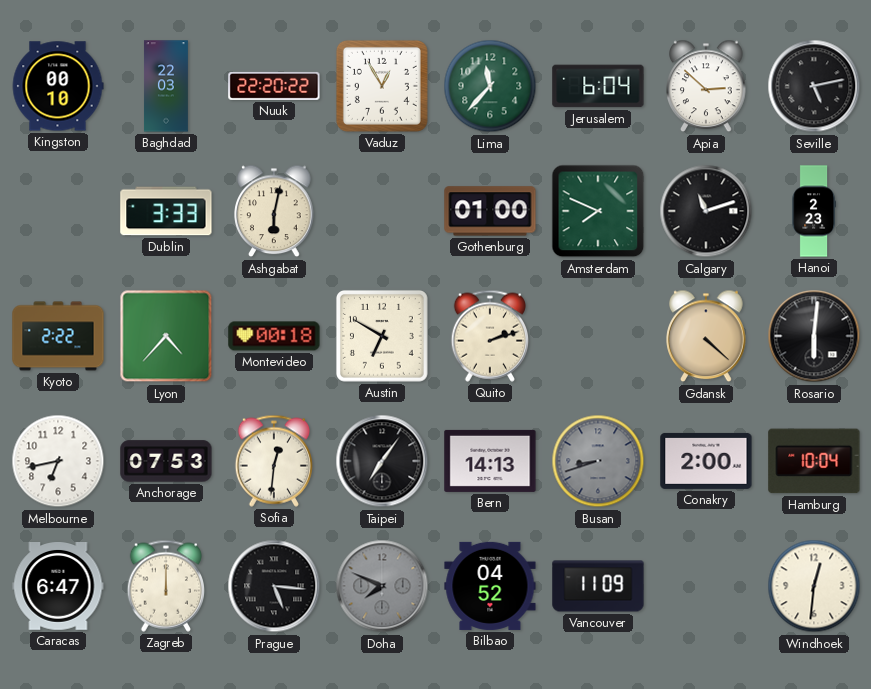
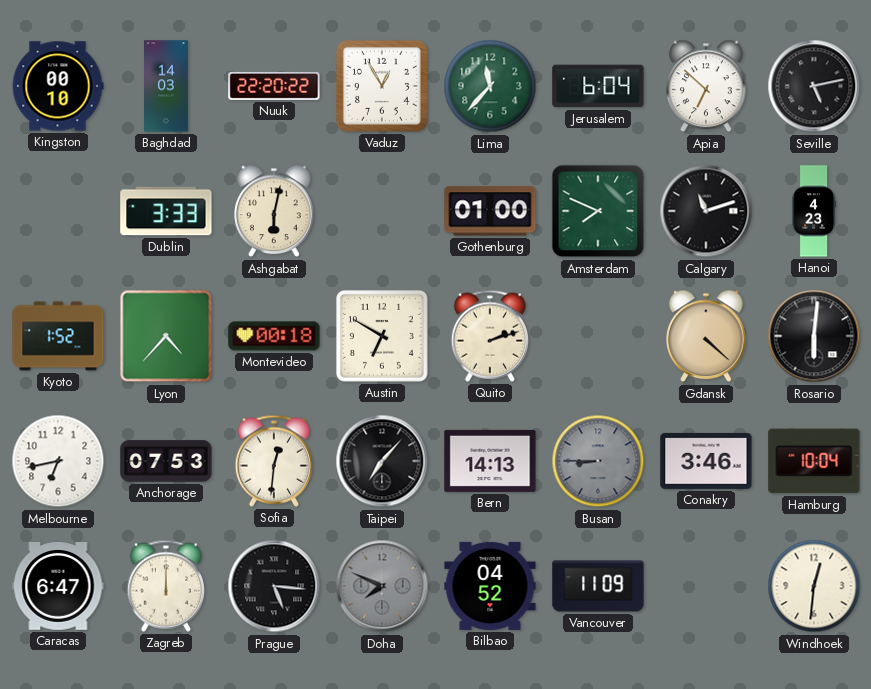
Baghdad: 22:03 -> 14:03 (166, 86)
Apia: 2:52 -> 6:52 (706, 86)
Hanoi: 2:23 -> 4:23 (813, 211)
Kyoto: 2:22 -> 1:52 (58, 336)
Taipei: 7:06 -> 7:07 (382, 461)
Busan: 8:42 -> 8:45 (598, 461)
Conakry: 2:00 -> 3:46 (706, 461)
